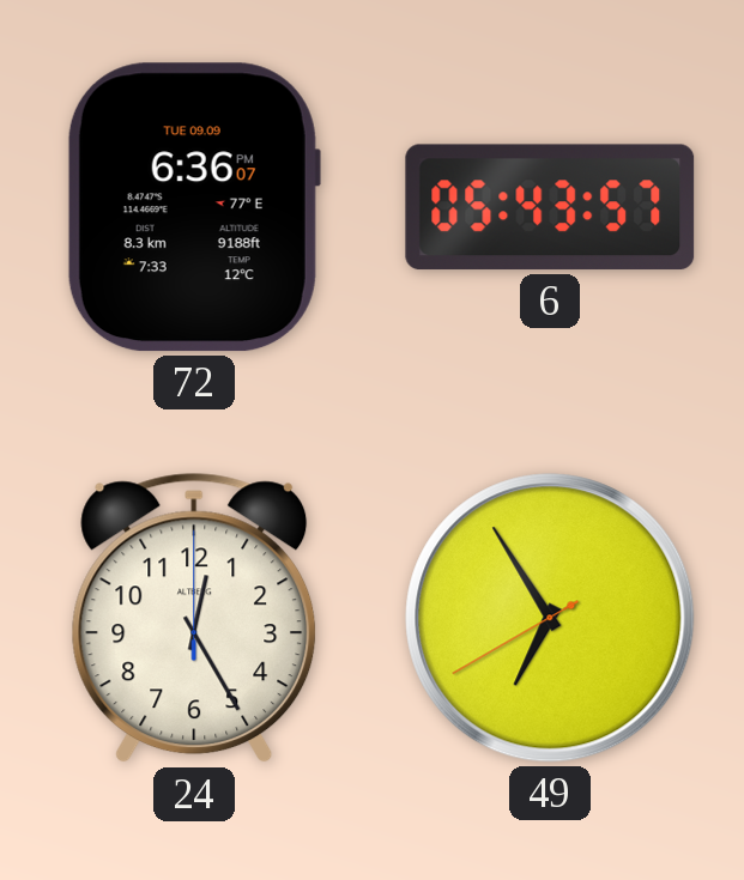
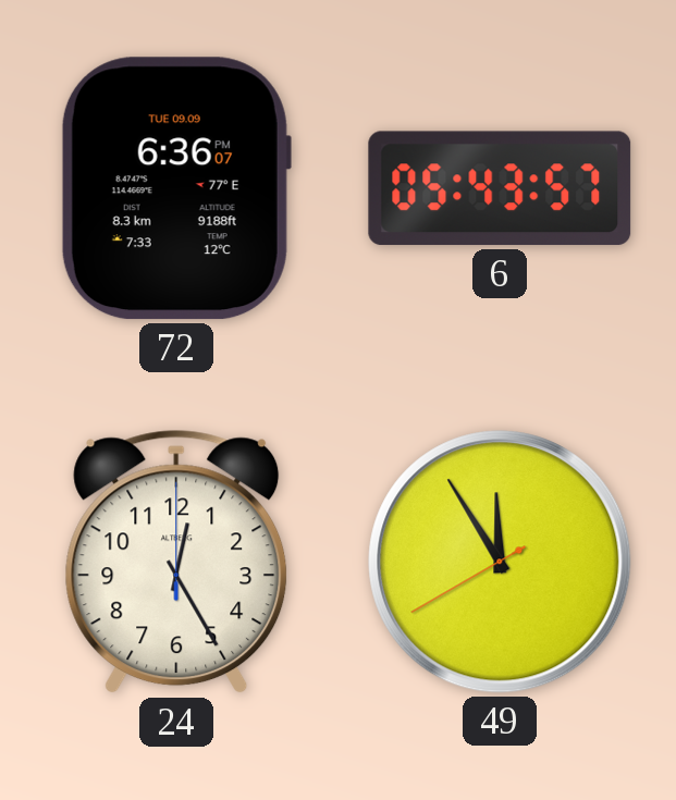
49: 6:54 -> 11:54 (500, 562)
